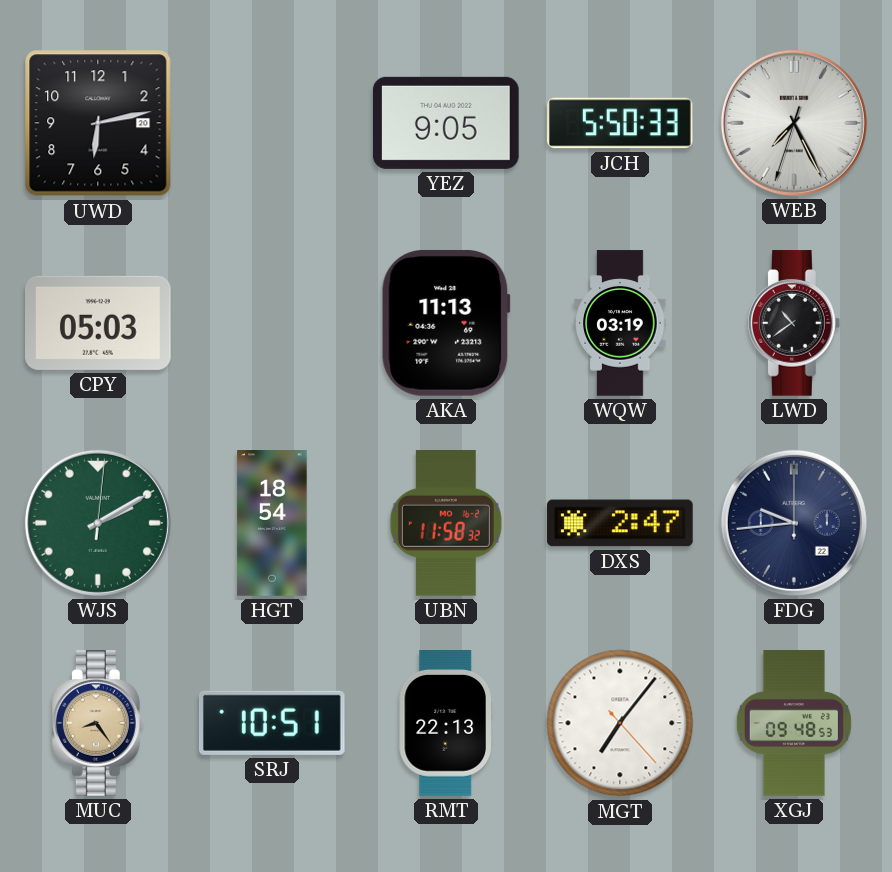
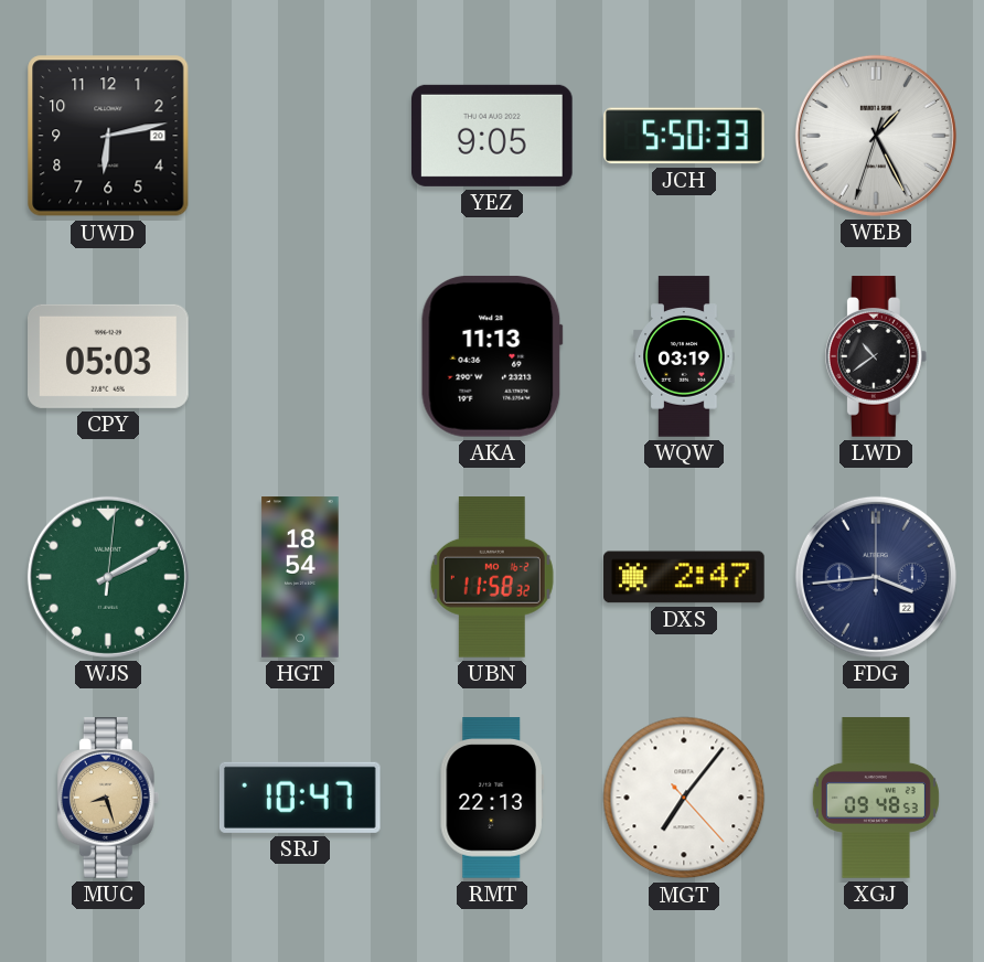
WEB: 7:25 -> 1:25 (876, 136)
FDG: 9:44 -> 3:44 (876, 577)
MUC: 8:24 -> 8:27 (108, 798)
SRJ: 10:51 -> 10:47 (300, 798)
